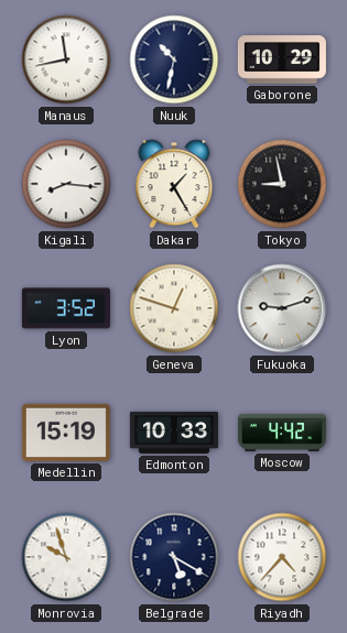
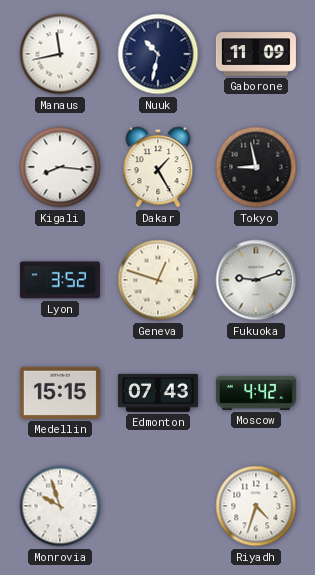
Gaborone: 10:29 -> 11:09 (256, 54)
Medellin: 15:19 -> 15:15 (60, 393)
Edmonton: 10:33 -> 07:43 (158, 393)
Belgrade: 5:20 -> none (174, 557)
Riyadh: 4:37 -> 4:33 (256, 506)
